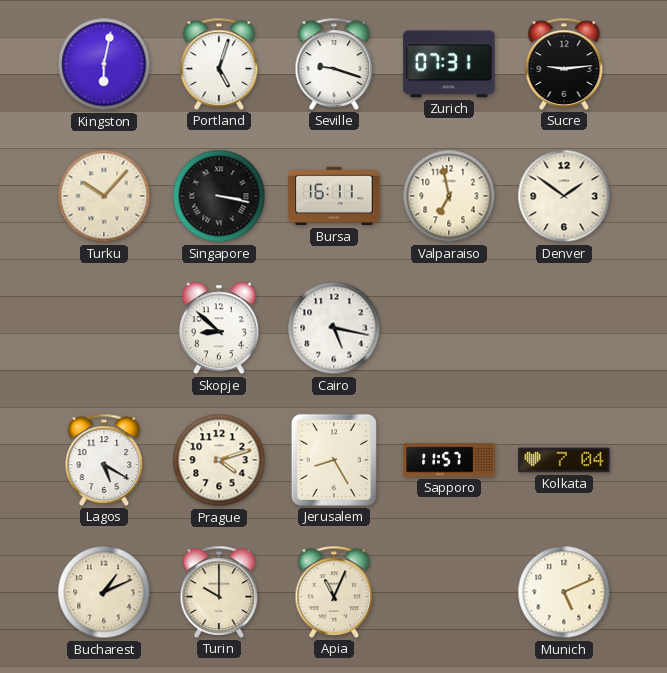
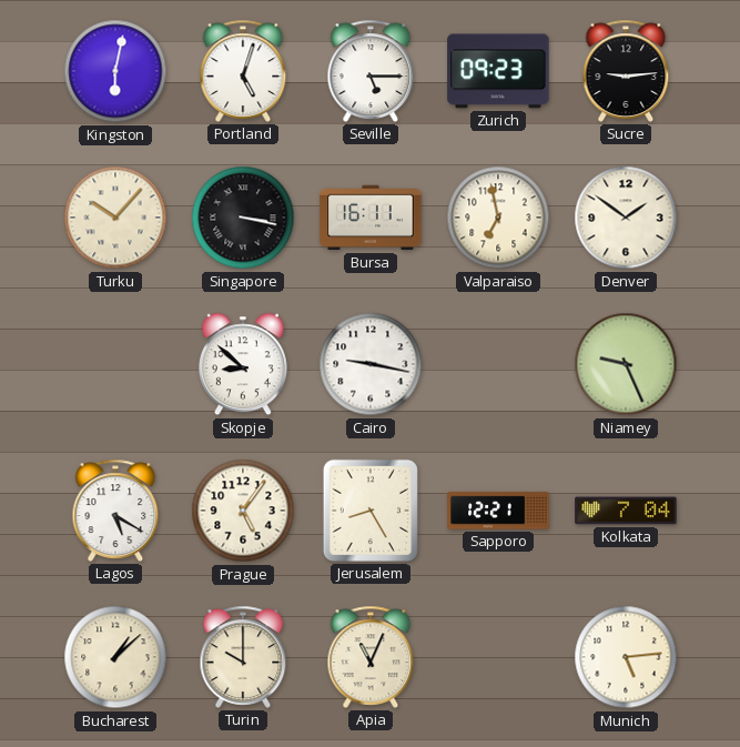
Seville: 9:18 -> 5:15 (371, 71)
Zurich: 07:31 -> 09:23 (498, 71)
Cairo: 5:17 -> 9:17 (371, 364)
Niamey: none -> 9:26 (626, 364)
Prague: 4:12 -> 5:06 (243, 511)
Sapporo: 11:57 -> 12:21 (498, 511)
Bucharest: 1:11 -> 1:08 (115, 657)
Munich: 5:11 -> 5:14 (626, 657)
